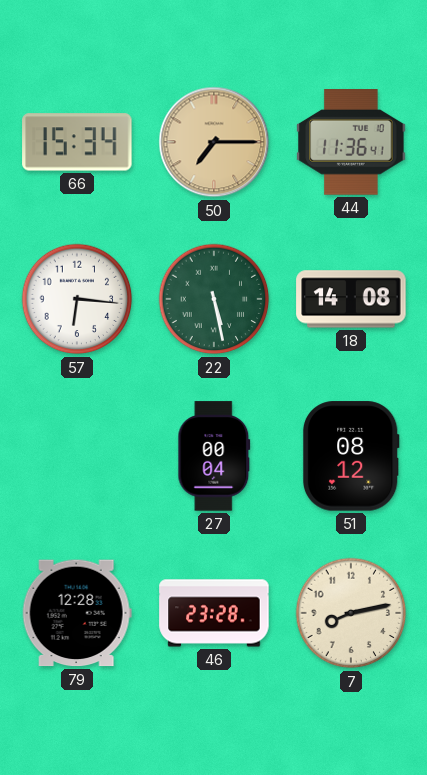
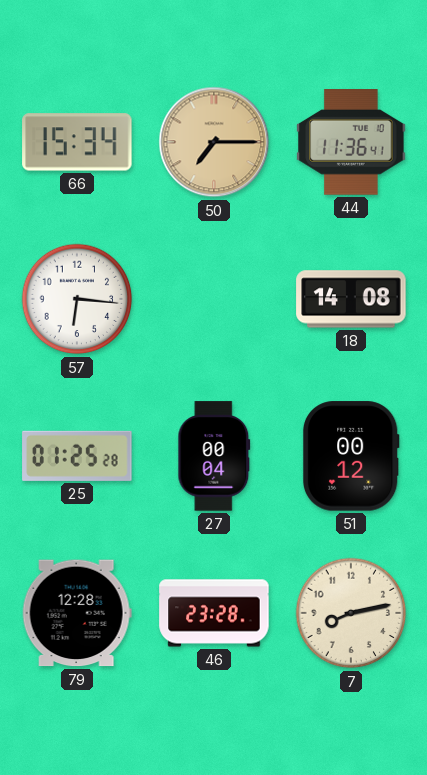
22: 5:28 -> none (214, 299)
25: none -> 01:25 (77, 456)
51: 08:12 -> 00:12 (351, 456)
